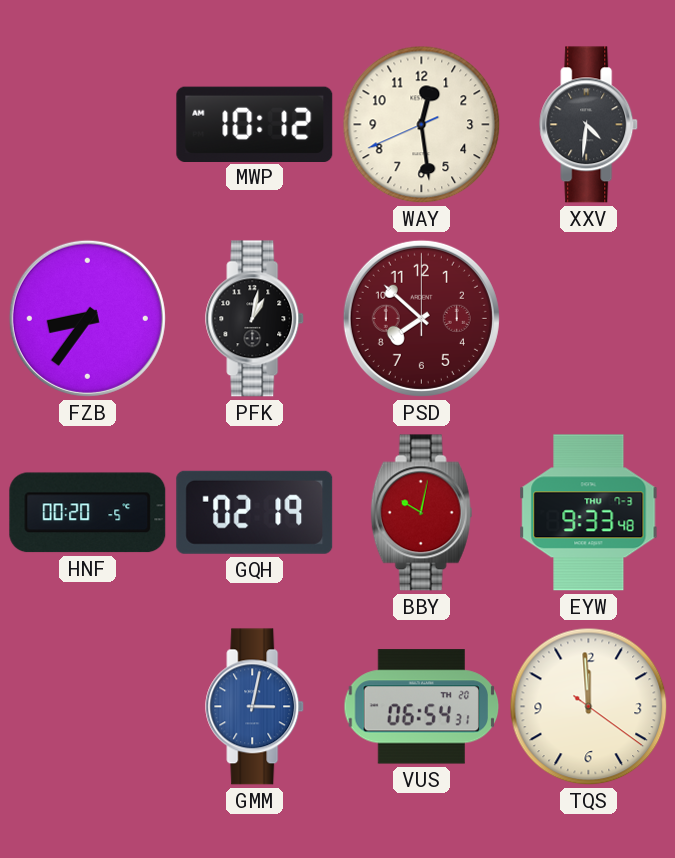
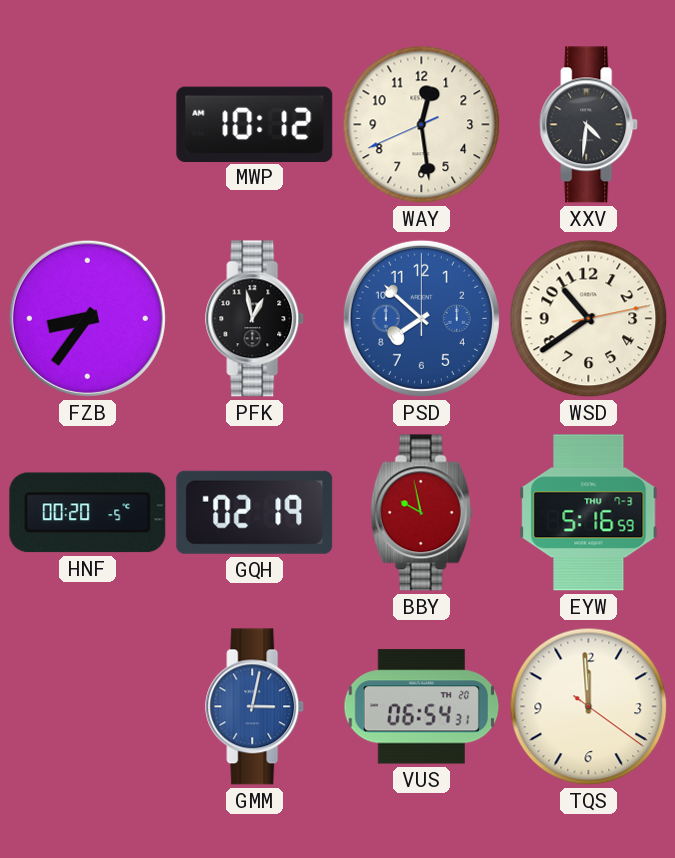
PFK: 1:02 -> 12:58 (255, 319)
PSD dial: burgundy -> blue (421, 318)
WSD: none -> 10:39 (589, 319)
BBY: 10:02 -> 9:58 (422, 513)
EYW: 9:33 -> 5:16 (589, 513)
